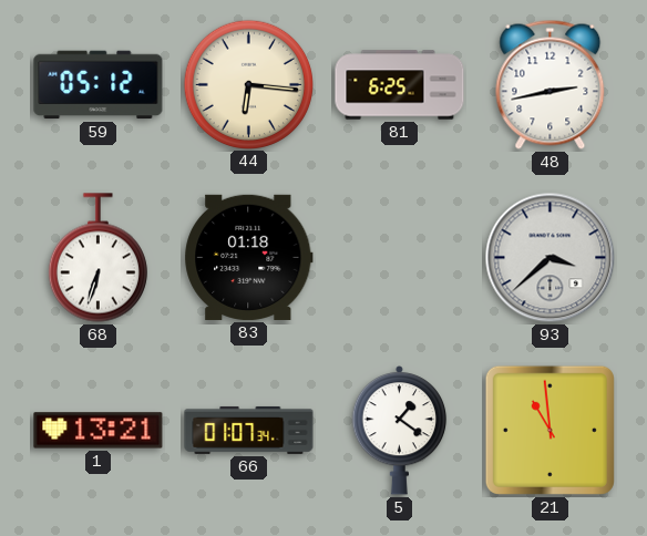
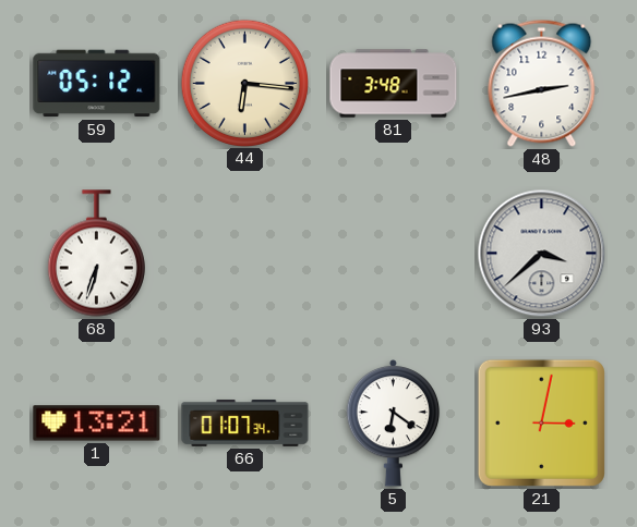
81: 6:25 -> 3:48 (394, 84)
83: 01:18 -> none (249, 257)
5: 1:21 -> 6:21 (394, 422)
21: 10:59 -> 3:02 (541, 422)
